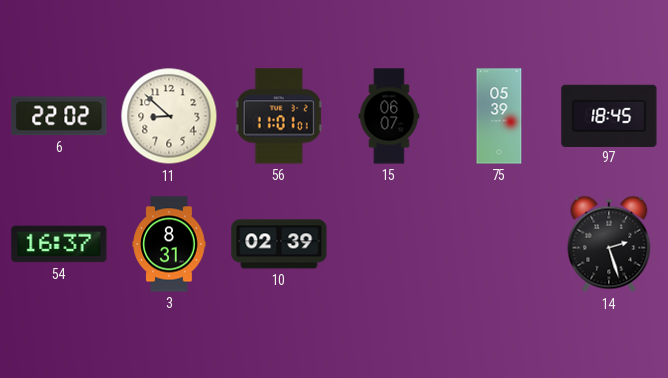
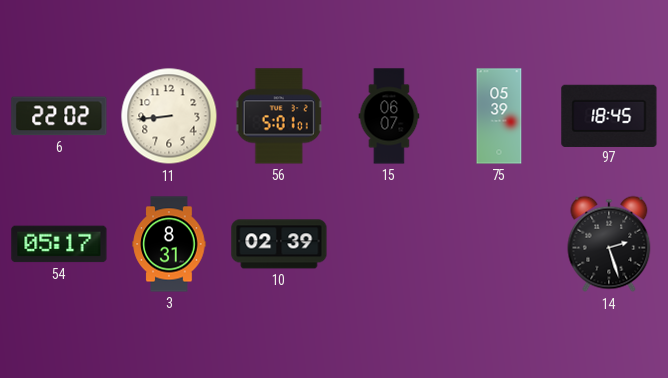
11: 8:52 -> 8:44 (169, 116)
56: 11:01 -> 5:01 (279, 116)
54: 16:37 -> 05:17 (59, 244)
